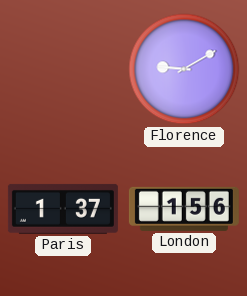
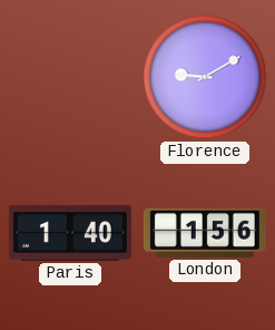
Paris: 1:37 -> 1:40 (70, 233)
